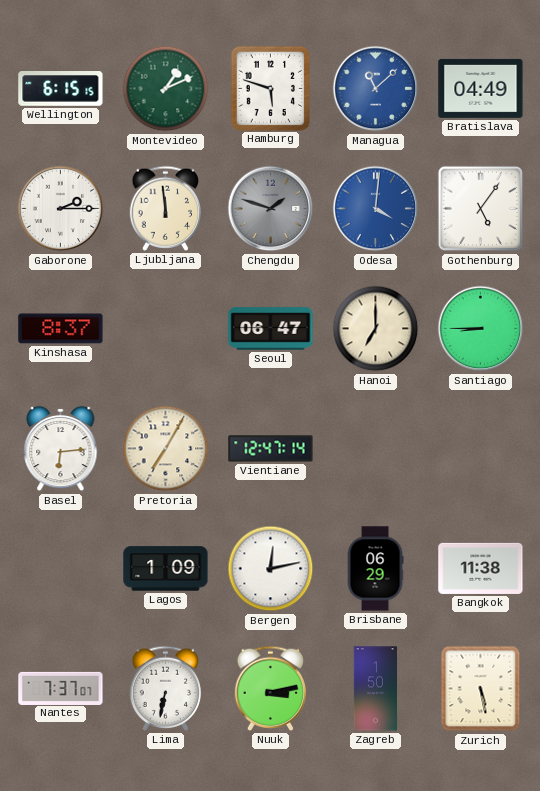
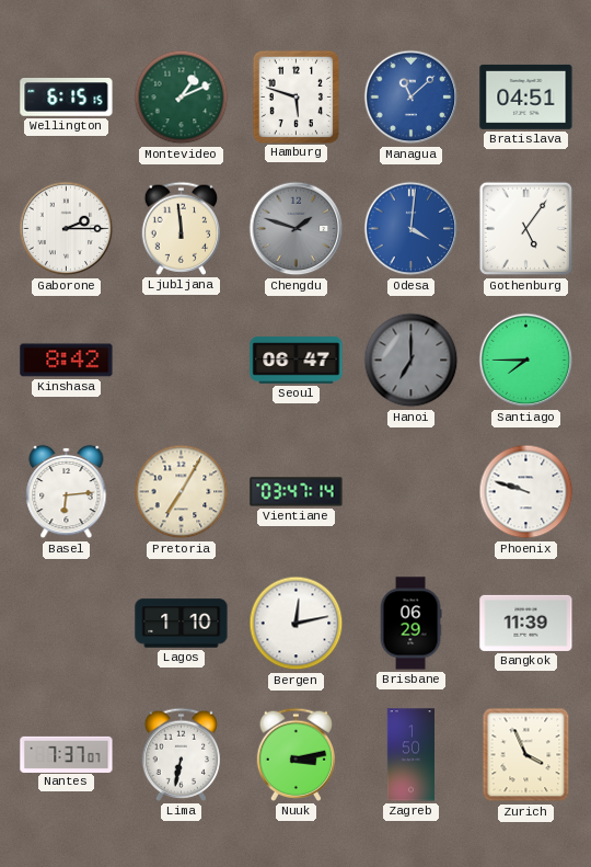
Bratislava: 04:49 -> 04:51 (526, 96)
Kinshasa: 8:37 -> 8:42 (67, 361)
Hanoi dial: cream -> grey (412, 361)
Santiago: 8:45 -> 7:45 (526, 361)
Vientiane: 12:47 -> 03:47 (297, 492)
Phoenix: none -> 9:48 (526, 492)
Lagos: 1:09 -> 1:10 (182, 624)
Bangkok: 11:38 -> 11:39 (526, 623)
Zurich: 5:28 -> 3:56 (526, 755)
